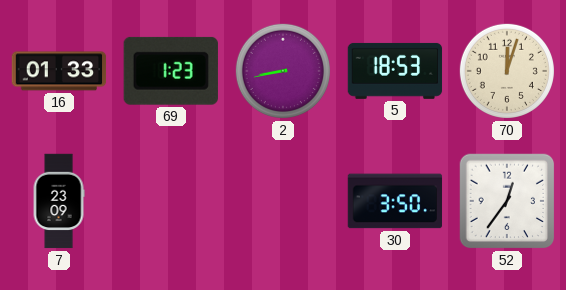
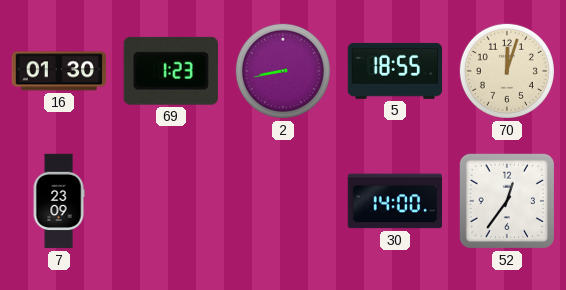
16: 01:33 -> 01:30 (59, 71)
5: 18:53 -> 18:55 (395, 71)
30: 3:50 -> 14:00 (395, 201)
